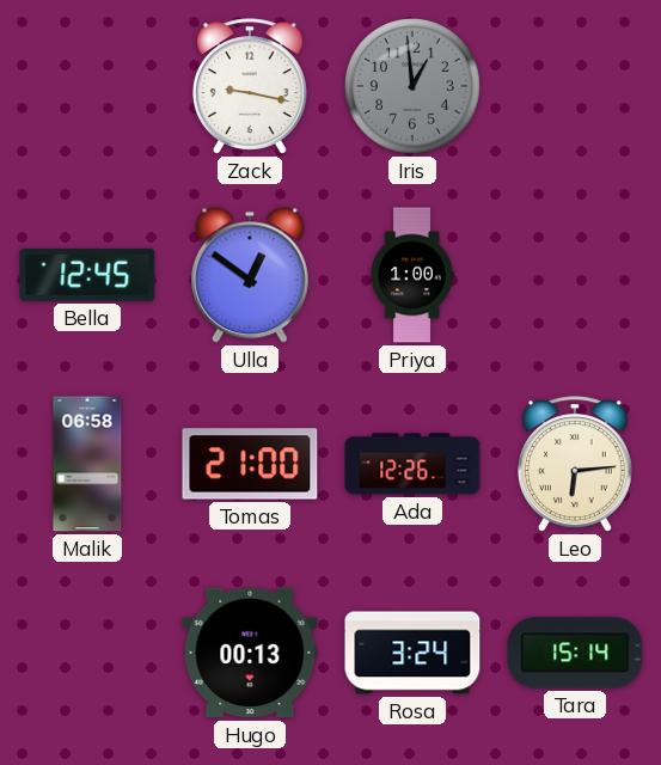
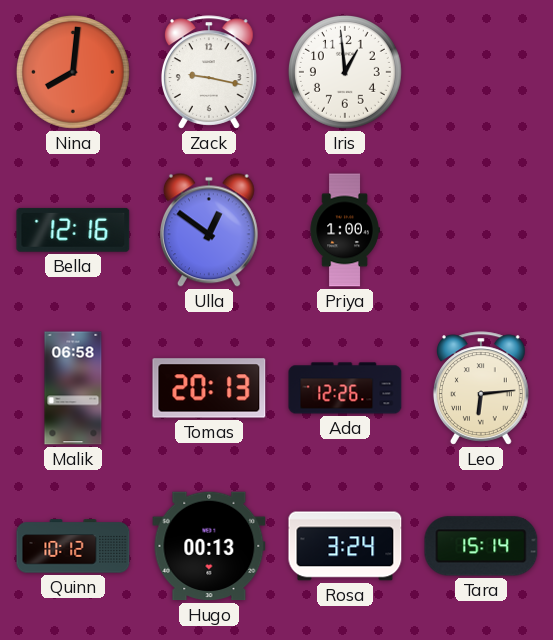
Nina: none -> 8:01 (73, 72)
Iris dial: grey -> white (345, 72)
Bella: 12:45 -> 12:16 (73, 230)
Tomas: 21:00 -> 20:13 (209, 388)
Quinn: none -> 10:12 (73, 546)
